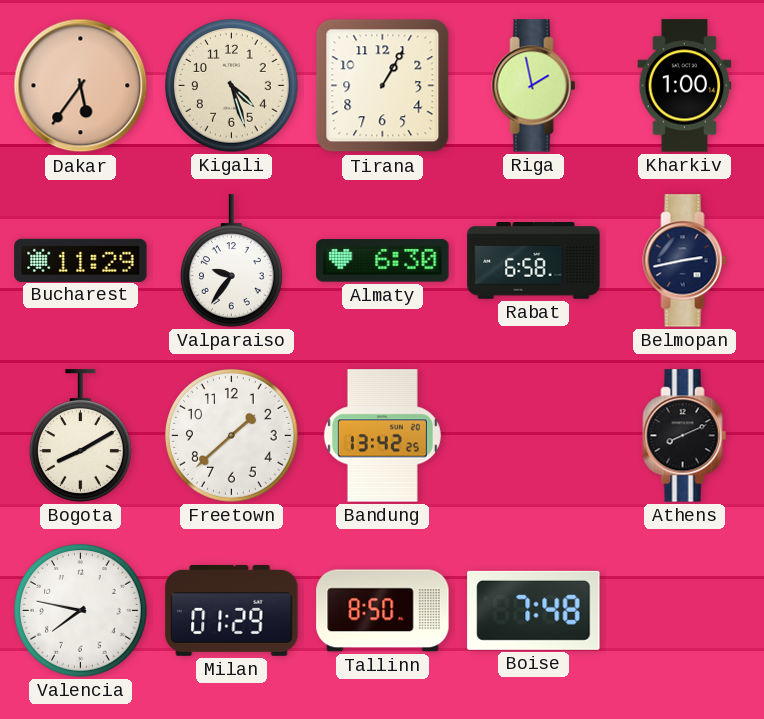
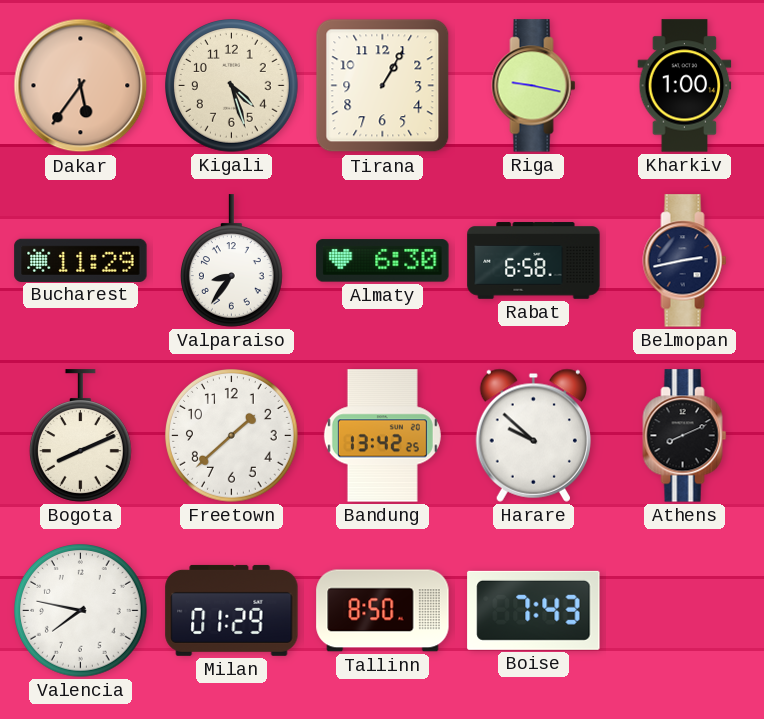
Riga: 1:58 -> 9:17 (534, 86)
Valparaiso: 9:36 -> 8:36 (231, 261)
Bogota: 8:10 -> 8:11 (80, 436)
Harare: none -> 9:52 (533, 435)
Boise: 7:48 -> 7:43 (534, 610)
